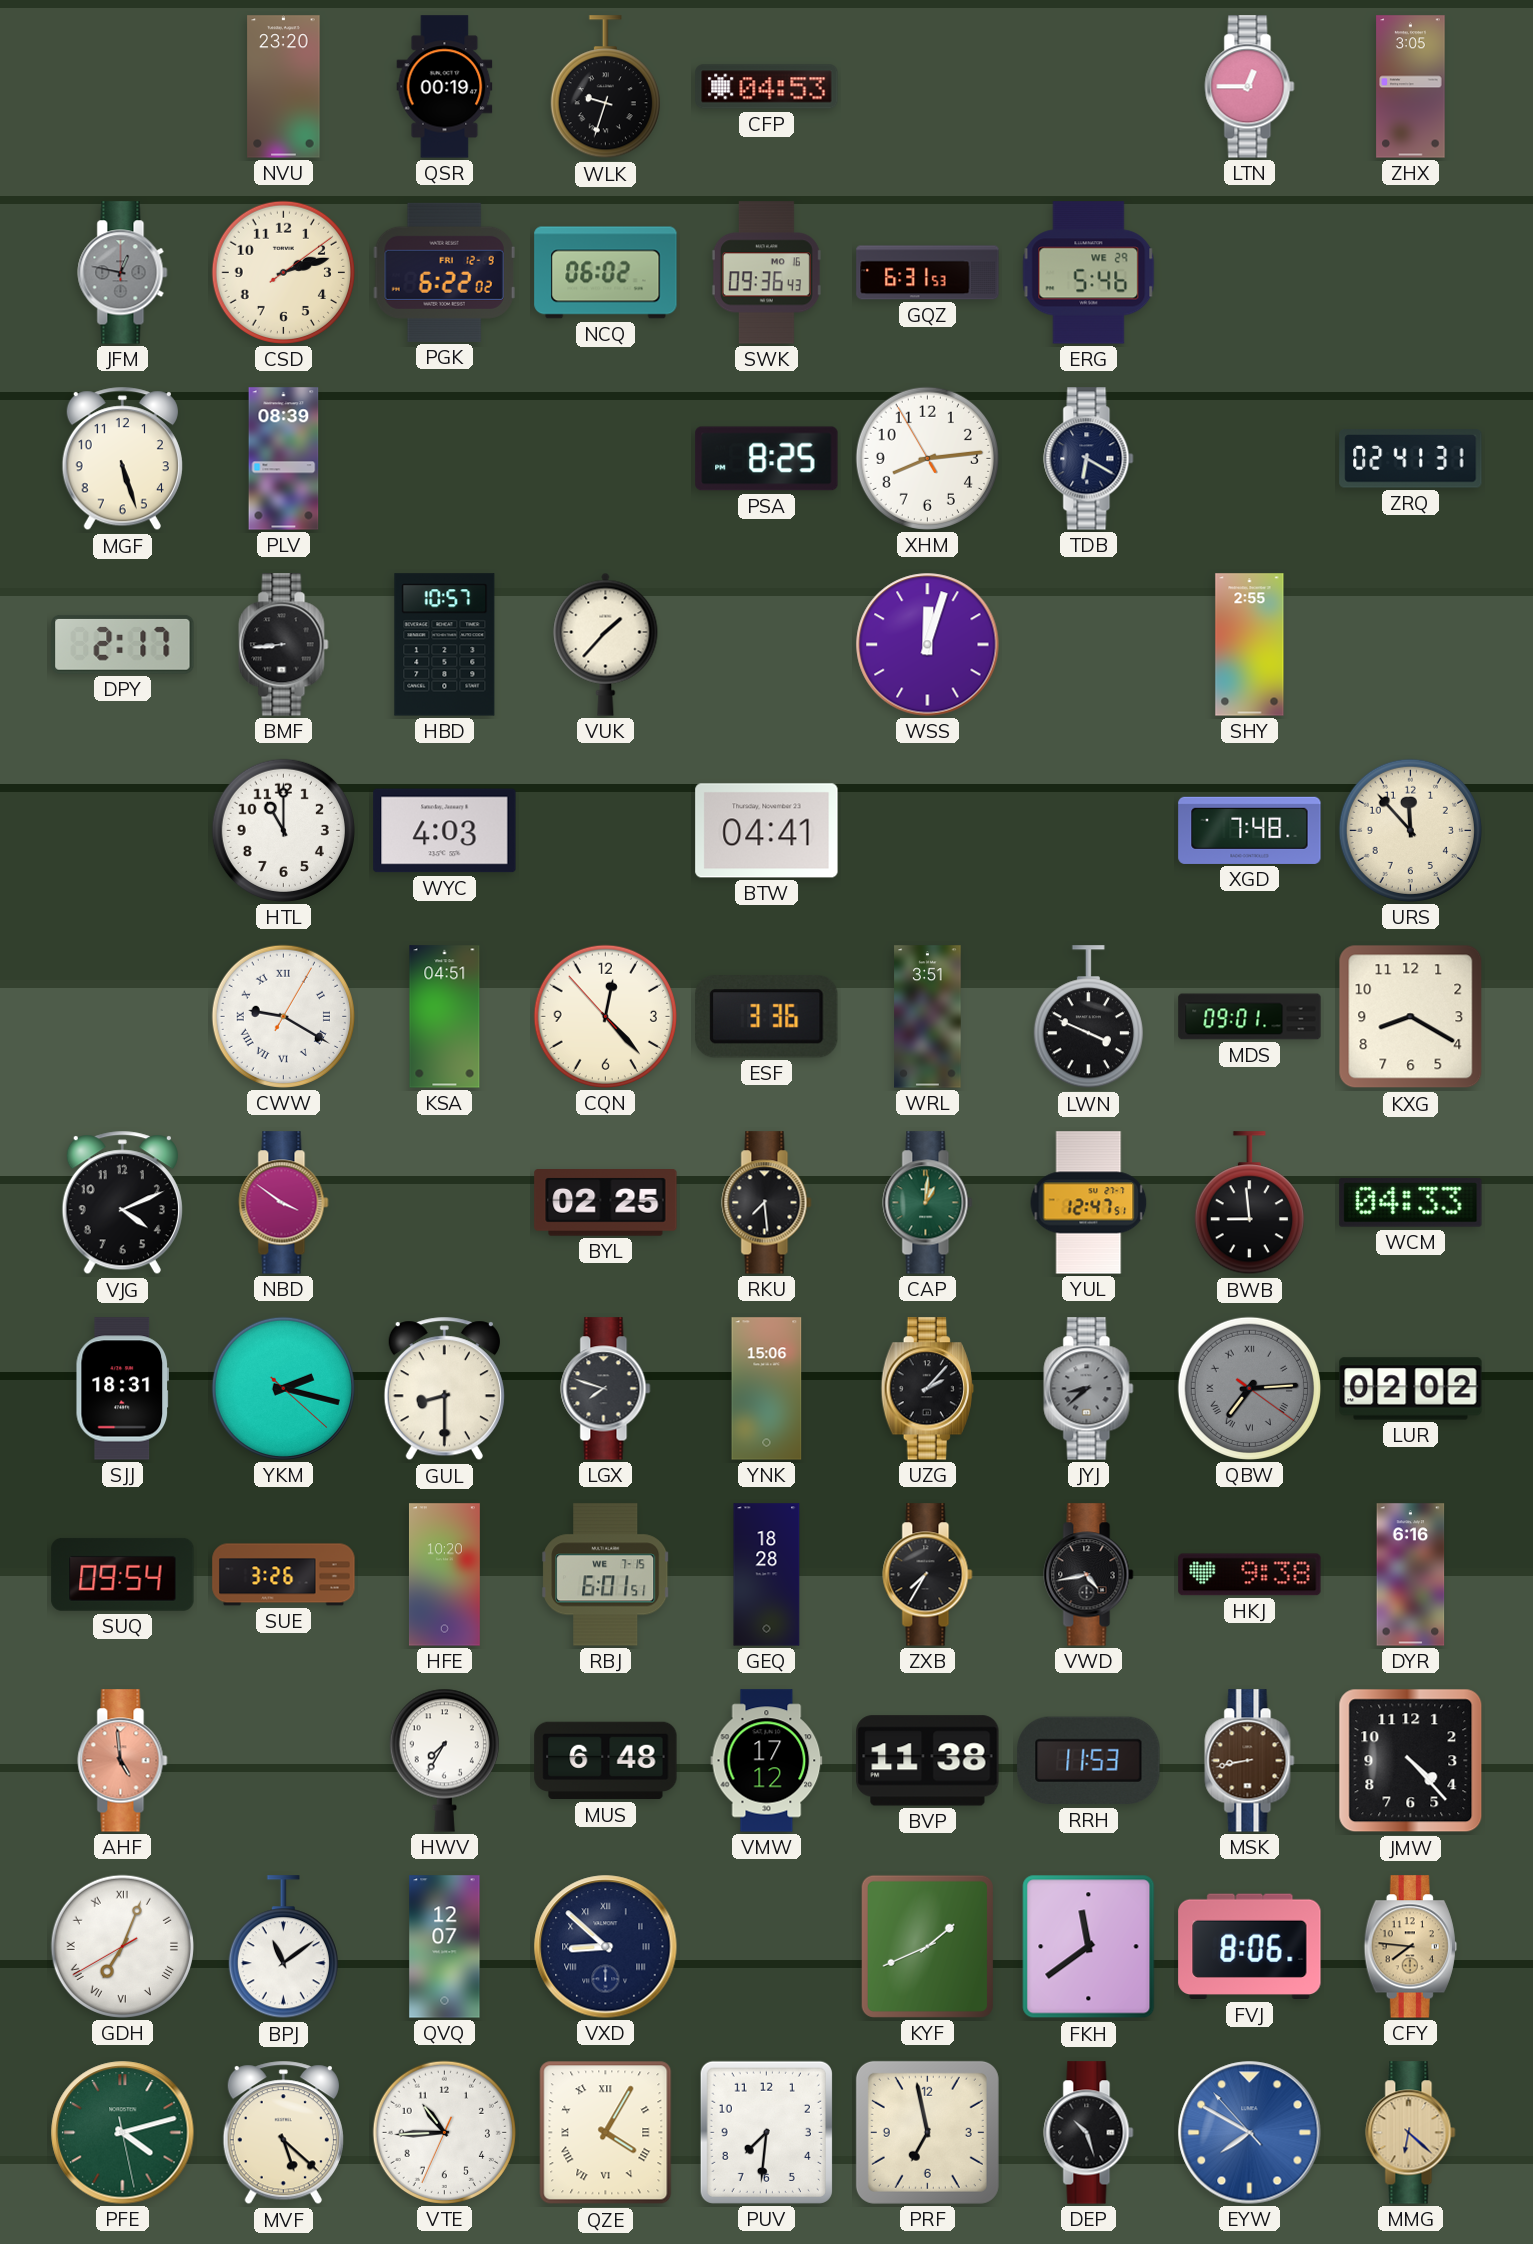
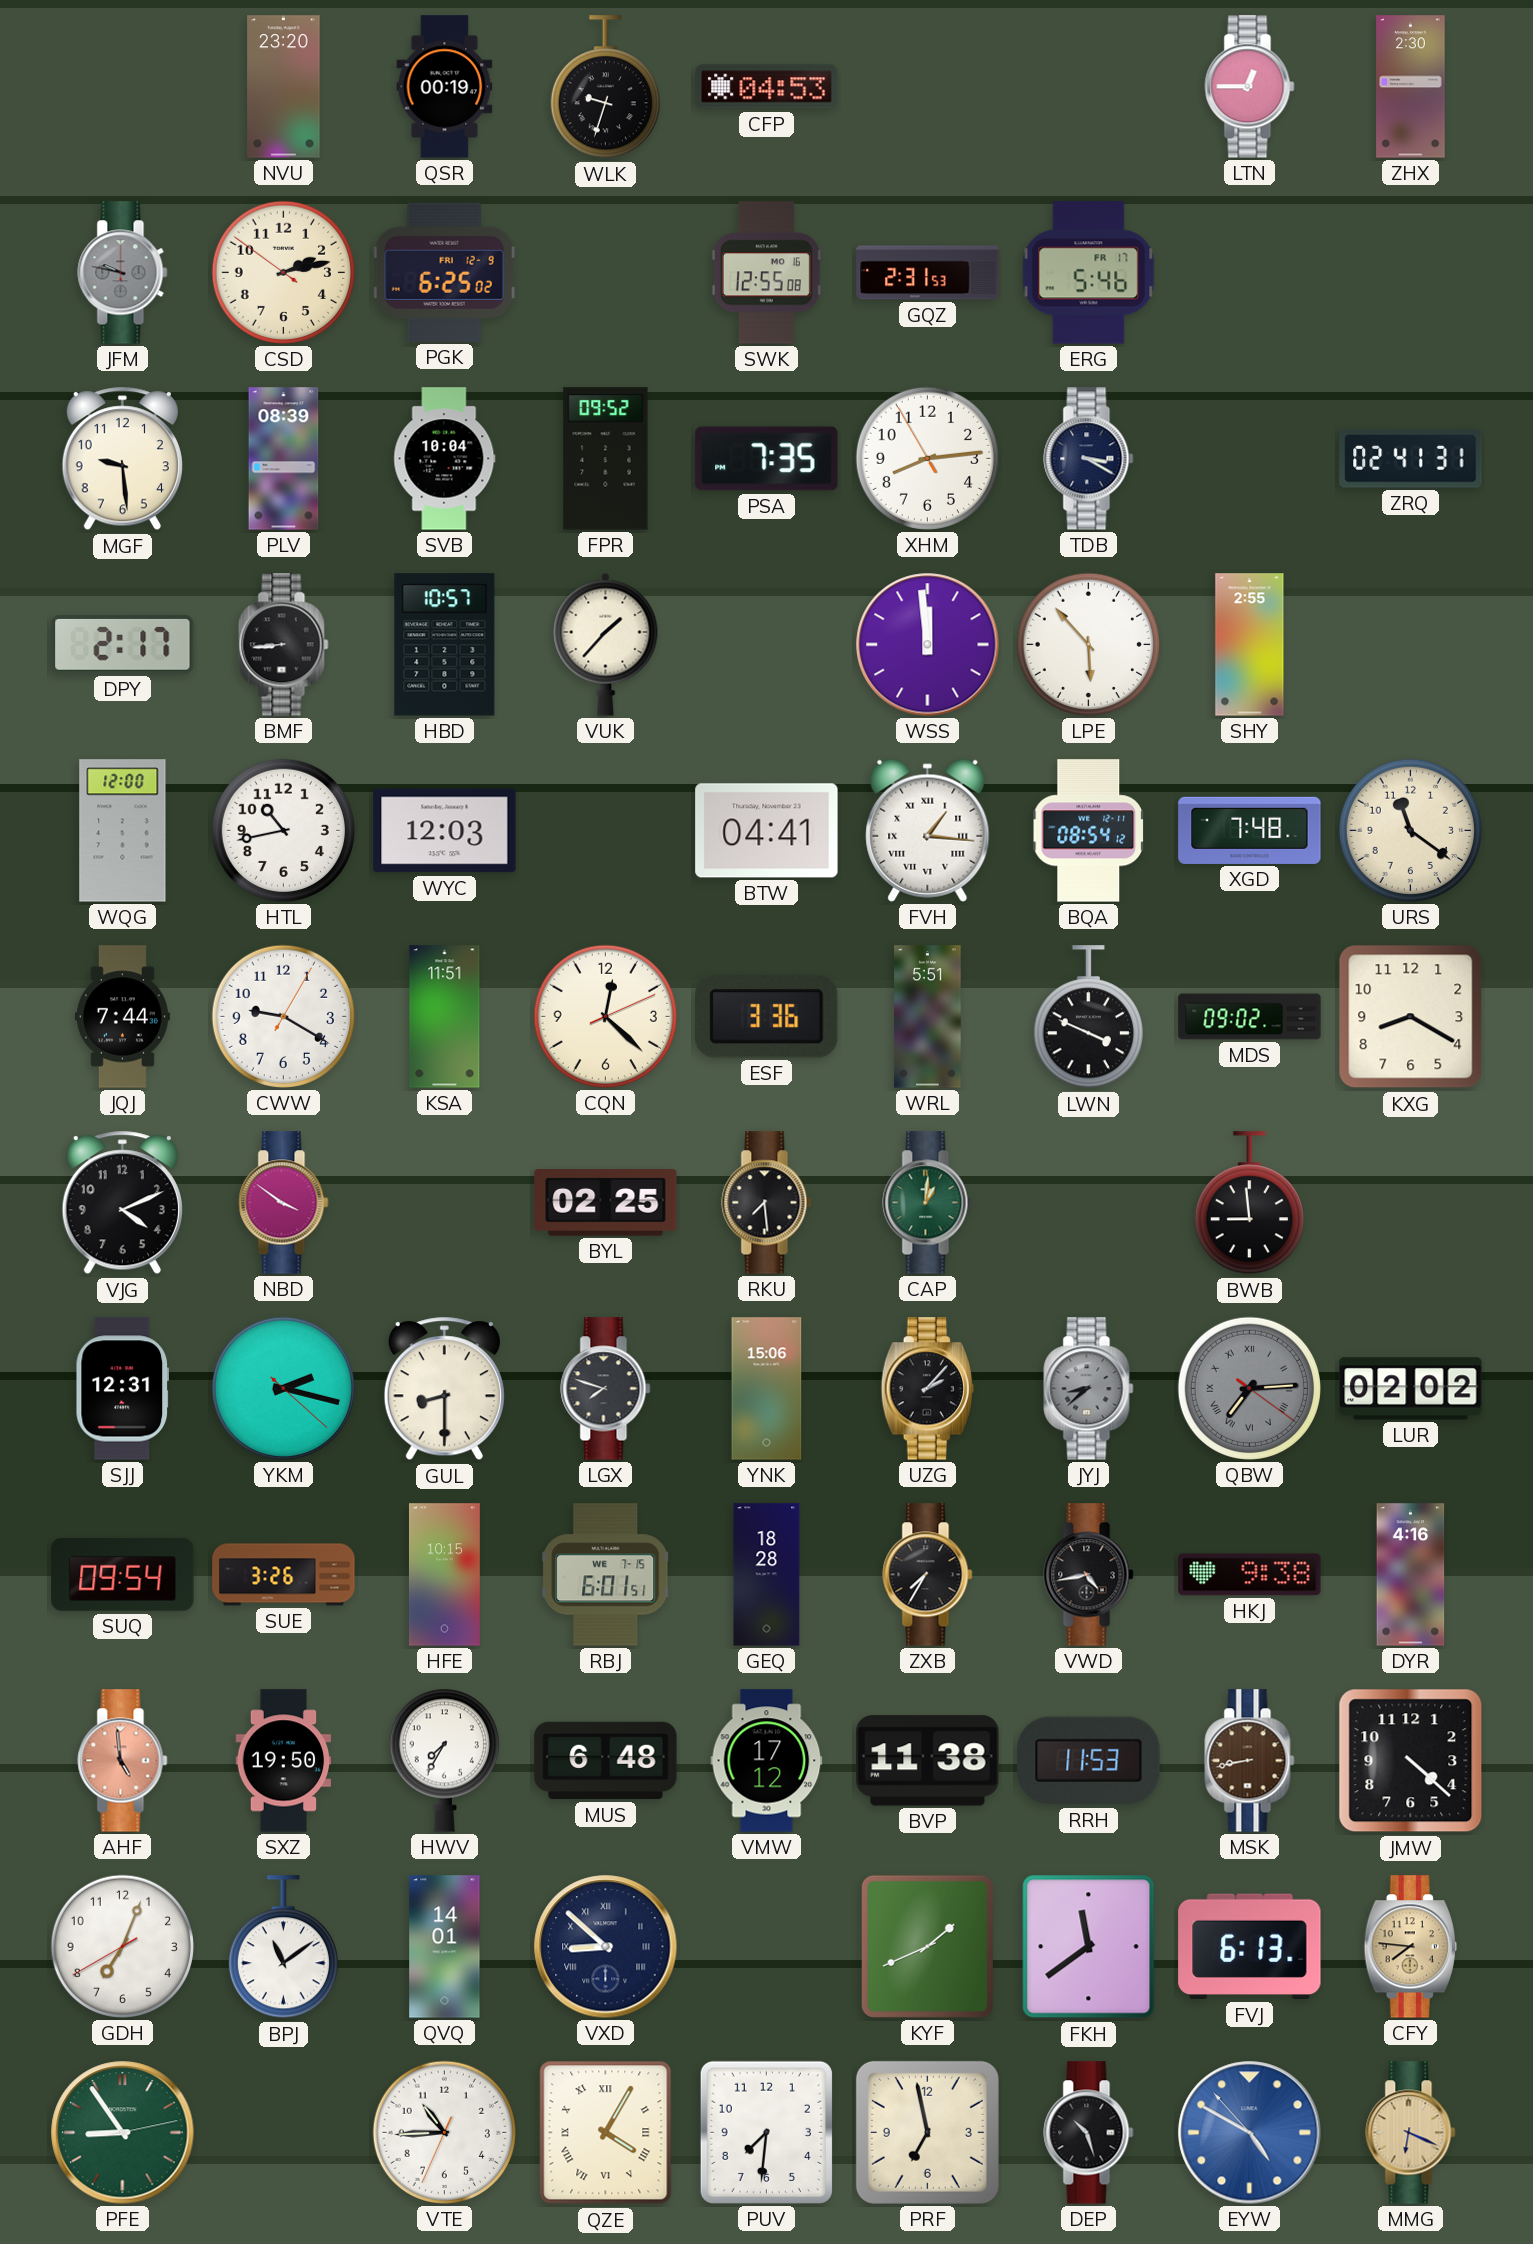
ZHX: 3:05 -> 2:30 (1411, 87)
JFM: 12:47 -> 9:47 (123, 273)
CSD: 2:12:09 -> 2:12:51 (283, 272)
PGK: 6:22 -> 6:25 (444, 272)
NCQ: 06:02 -> none (606, 273)
SWK: 09:36 -> 12:55 (766, 273)
GQZ: 6:31 -> 2:31 (928, 273)
ERG date: WE 29 -> FR 17 (1089, 273)
MGF: 5:27 -> 9:29 (122, 459)
SVB: none -> 10:04 (445, 459)
FPR: none -> 09:52 (606, 459)
PSA: 8:25 -> 7:35 (767, 459)
TDB: 6:20 -> 3:20 (1089, 459)
WSS: 12:03 -> 11:59 (928, 645)
LPE: none -> 5:53 (1088, 644)
WQG: none -> 12:00 (123, 831)
HTL: 11:00 -> 10:43 (283, 830)
WYC: 4:03 -> 12:03 (445, 831)
FVH: none -> 1:16 (928, 830)
BQA: none -> 08:54 (1088, 831)
URS: 11:53 -> 11:21 (1410, 830)
JQJ: none -> 7:44 (122, 1017)
CWW numerals: Roman -> Arabic (283, 1016)
KSA: 04:51 -> 11:51 (445, 1017)
CQN: 12:22:53 -> 12:22:11 (605, 1016)
WRL: 3:51 -> 5:51 (928, 1017)
MDS: 09:01 -> 09:02 (1250, 1017)
YUL: 12:47 -> none (1089, 1203)
WCM: 04:33 -> none (1411, 1202)
SJJ: 18:31 -> 12:31 (122, 1389)
HFE: 10:20 -> 10:15 (444, 1575)
DYR: 6:16 -> 4:16 (1411, 1575)
SXZ: none -> 19:50 (284, 1761)
JMW: 4:23 -> 4:22 (1411, 1761)
GDH numerals: Roman -> Arabic (122, 1946)
QVQ: 12:07 -> 14:01 (445, 1947)
FVJ: 8:06 -> 6:13 (1250, 1947)
PFE: 4:12 -> 8:54 (123, 2133)
MVF: 5:22 -> none (283, 2133)
EYW: 7:49 -> 4:49 (1250, 2133)
MMG: 6:22 -> 6:19 (1411, 2133)
